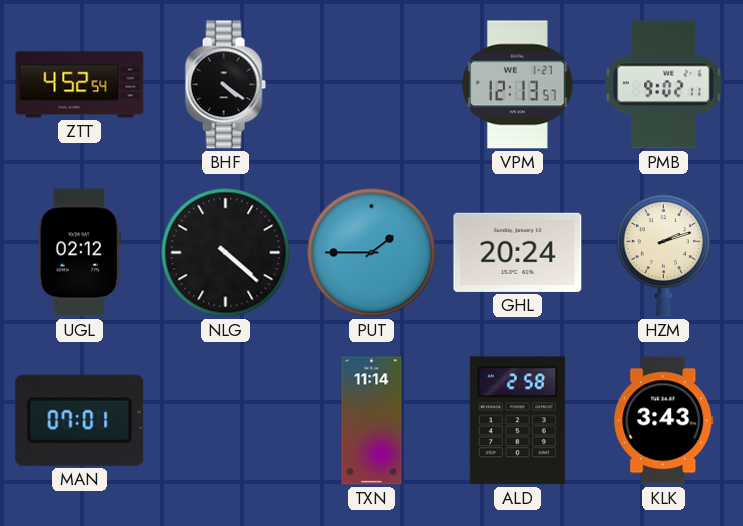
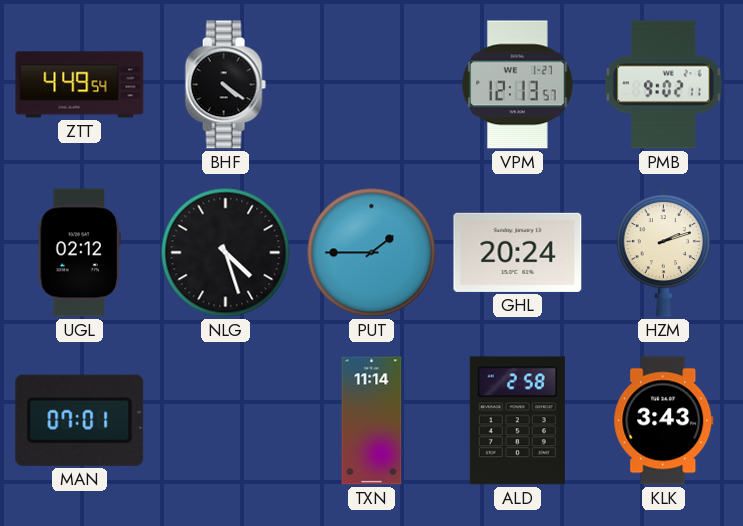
ZTT: 4:52 -> 4:49 (80, 85)
NLG: 4:22 -> 4:27 (226, 253)
